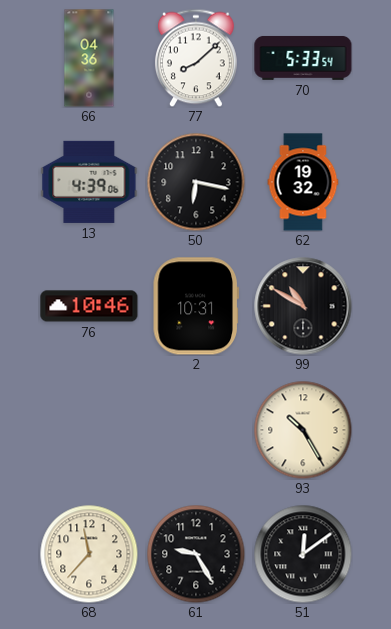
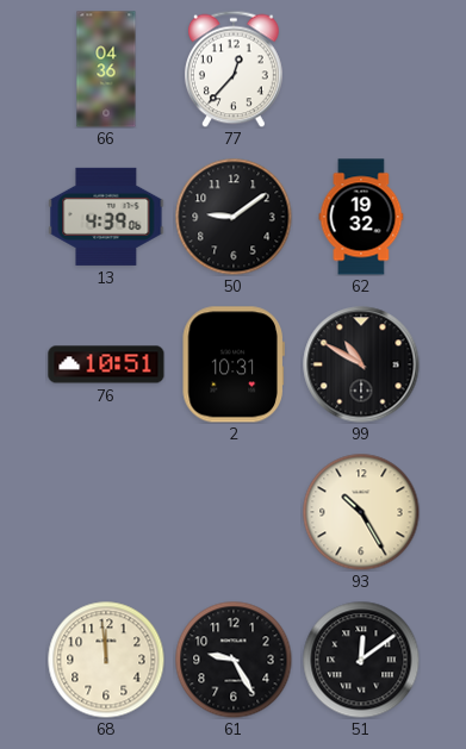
77: 8:08 -> 12:37 (234, 69)
70: 5:33 -> none (303, 58)
50: 6:17 -> 9:09 (234, 217)
76: 10:46 -> 10:51 (106, 364)
68: 11:37 -> 11:59 (106, 660)
